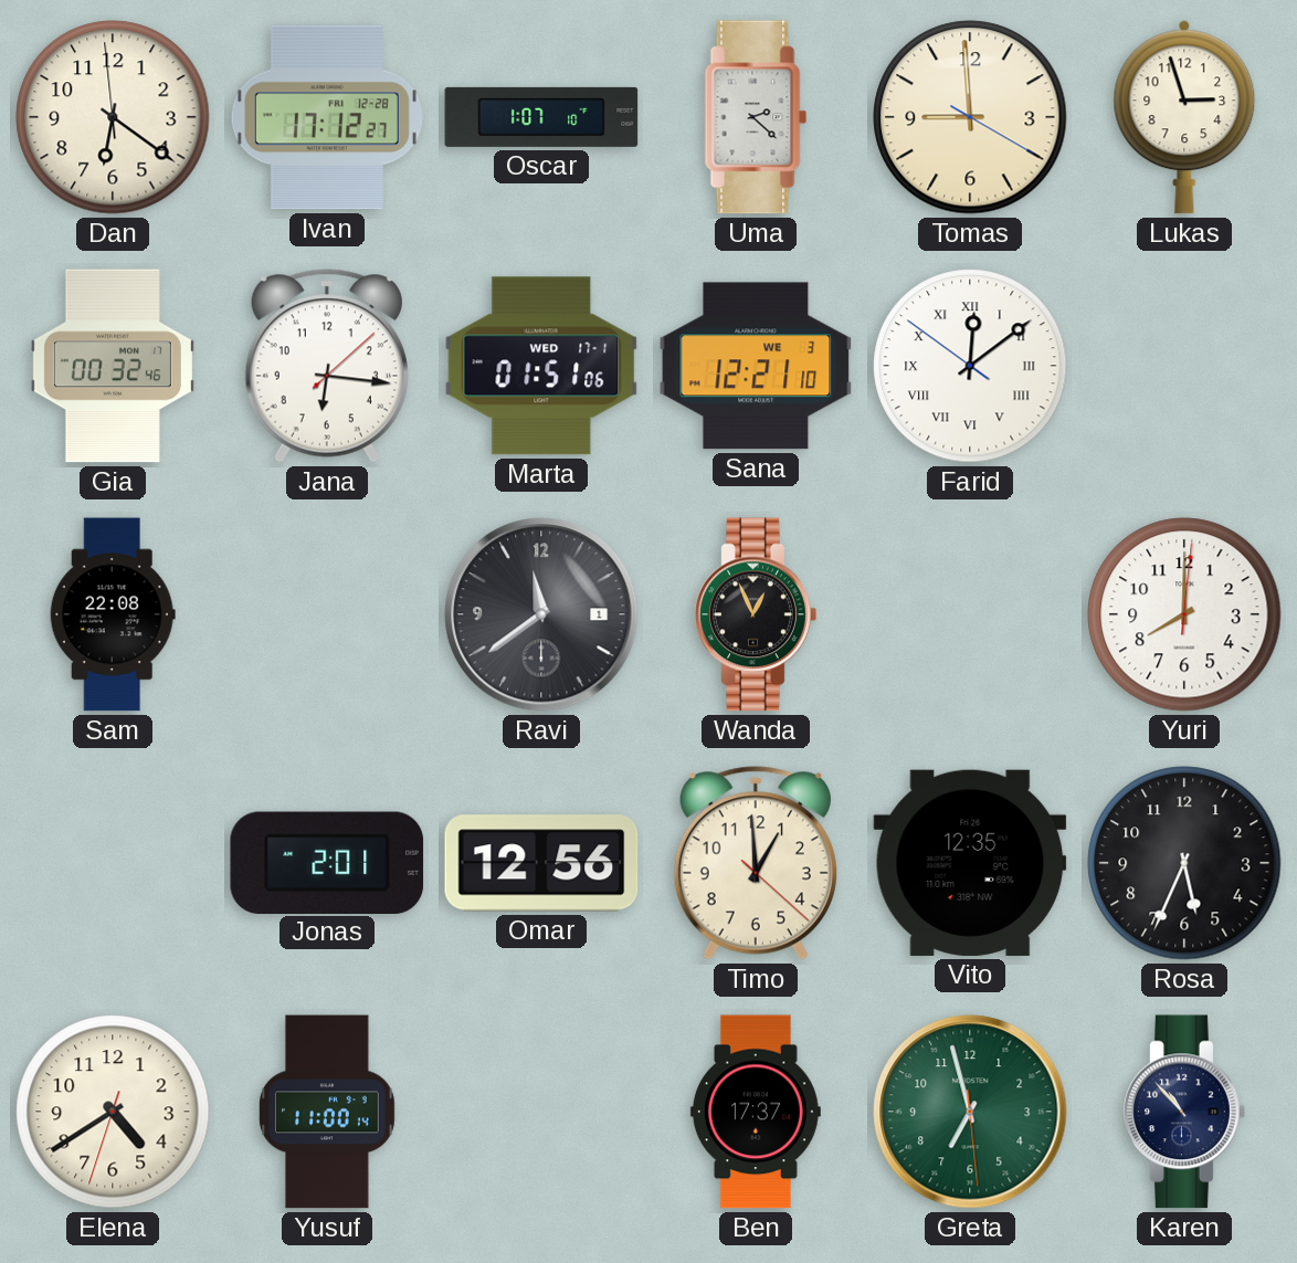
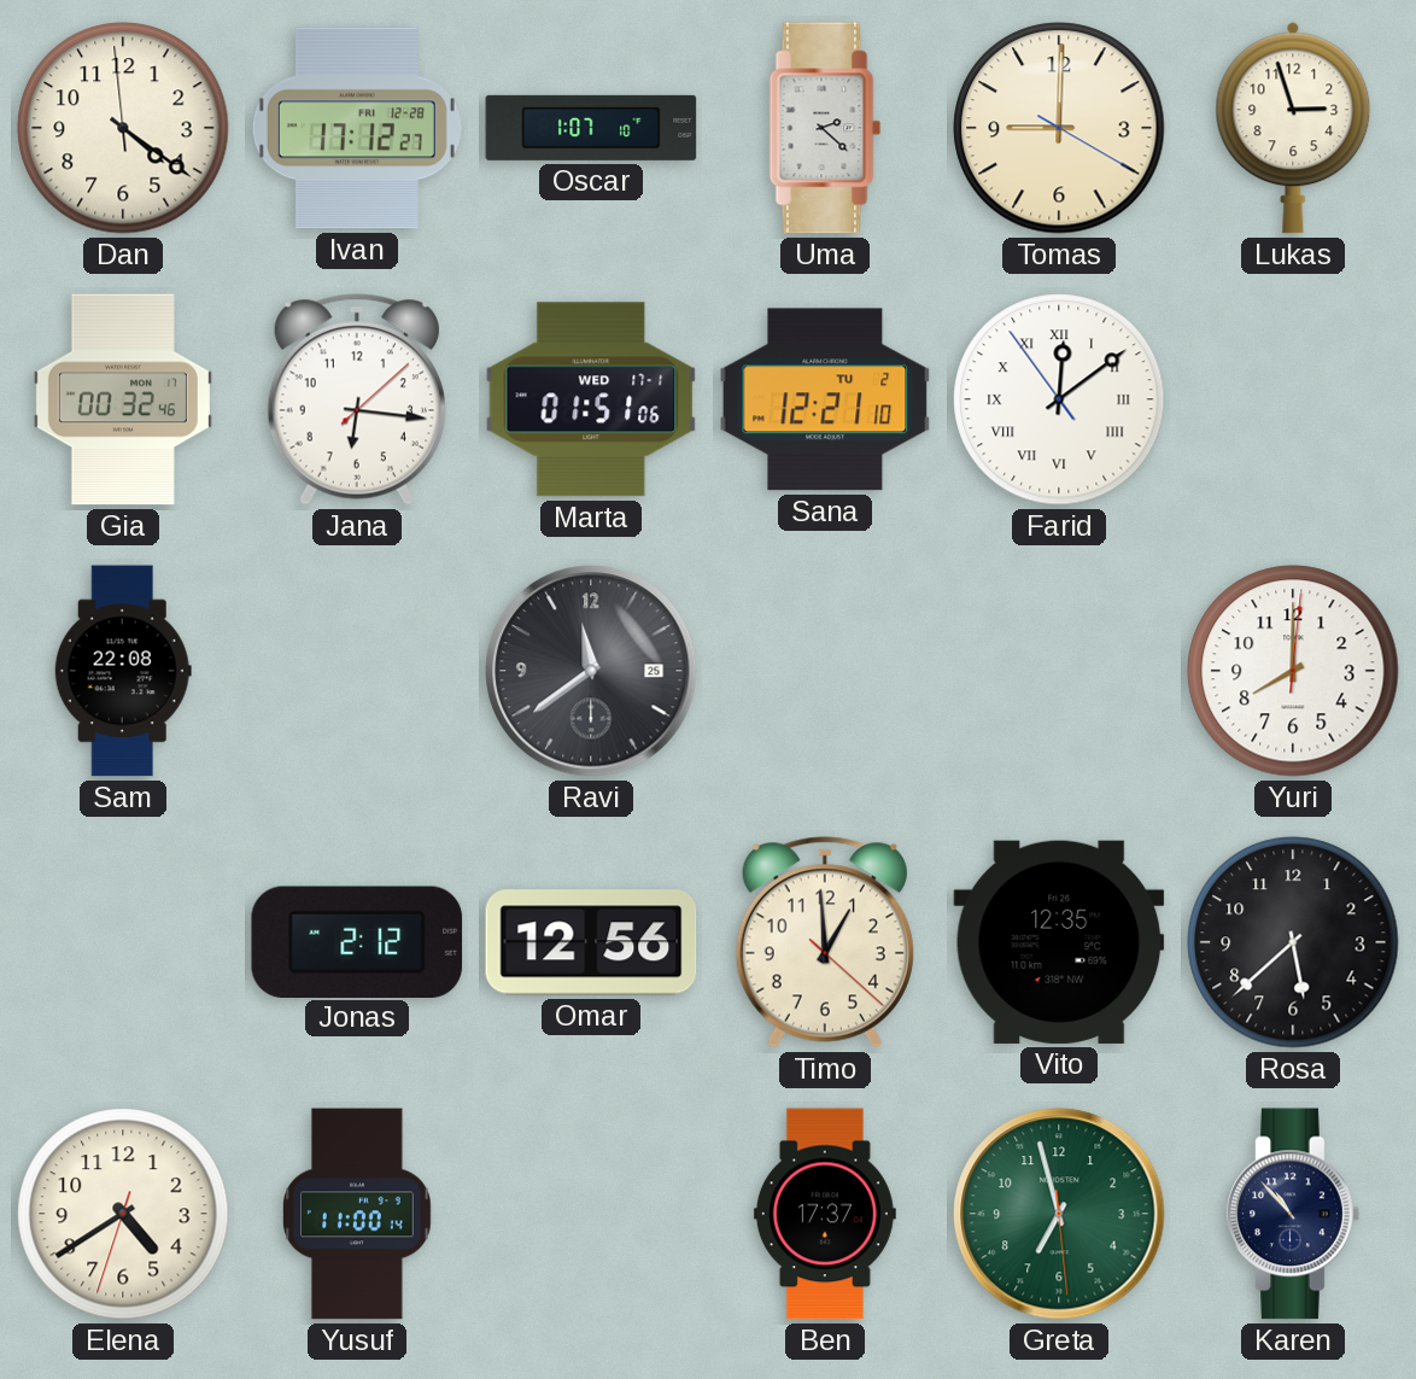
Dan: 6:20 -> 4:20 (123, 128)
Tomas: 8:59 -> 9:00 (1059, 128)
Sana date: WE 3 -> TU 2 (825, 399)
Farid: 12:08:51 -> 12:08:54 (1059, 399)
Ravi date: 1 -> 25 (591, 671)
Wanda: 12:56 -> none (756, 614)
Jonas: 2:01 -> 2:12 (357, 941)
Rosa: 5:34 -> 5:38 (1293, 942)
